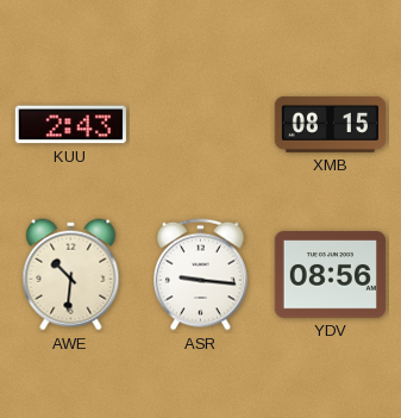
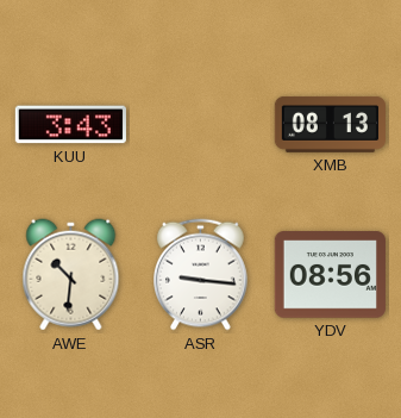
KUU: 2:43 -> 3:43 (70, 125)
XMB: 08:15 -> 08:13 (330, 124)
